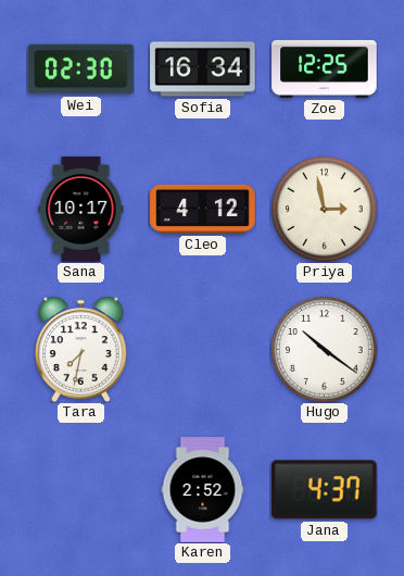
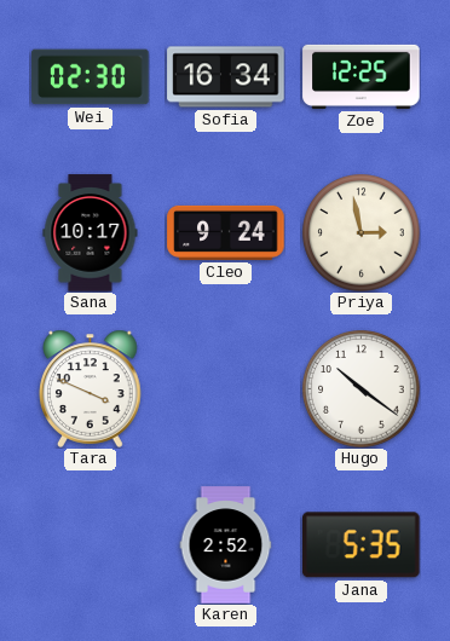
Cleo: 4:12 -> 9:24 (226, 232)
Tara: 7:32 -> 3:49 (91, 388)
Jana: 4:37 -> 5:35 (362, 545)
